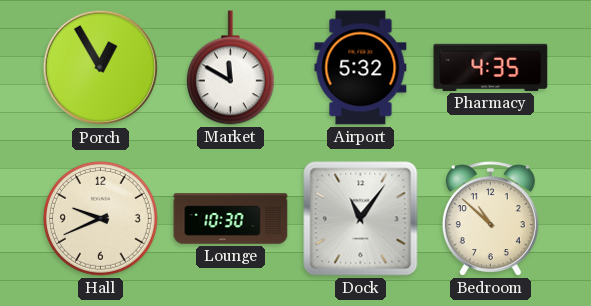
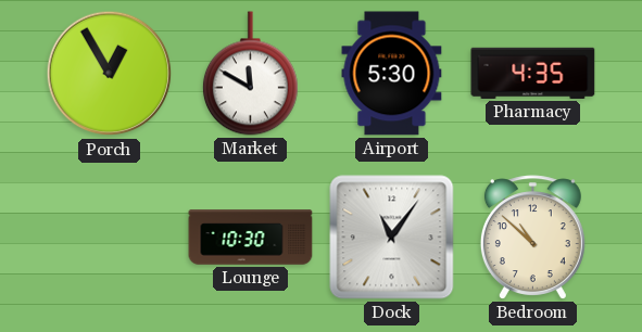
Airport: 5:32 -> 5:30 (392, 74)
Hall: 9:41 -> none (100, 218)
